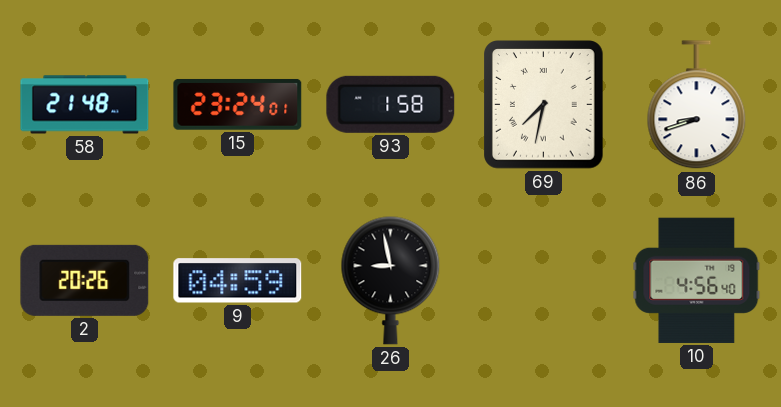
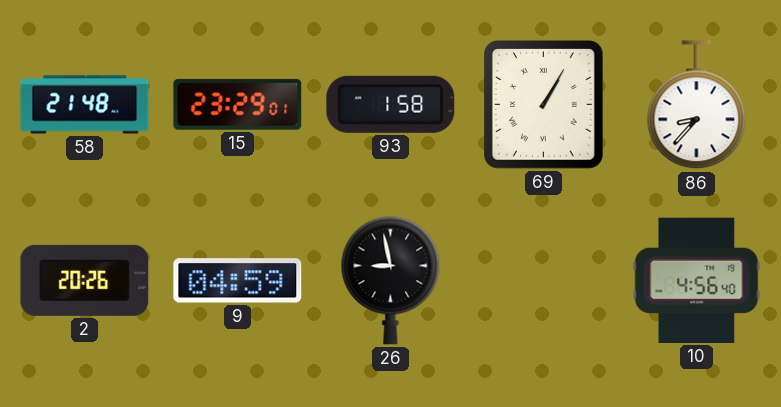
15: 23:24 -> 23:29 (238, 104)
69: 7:32 -> 1:05 (544, 105)
86: 8:42 -> 8:37 (697, 105)
